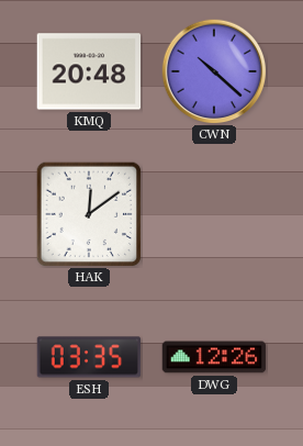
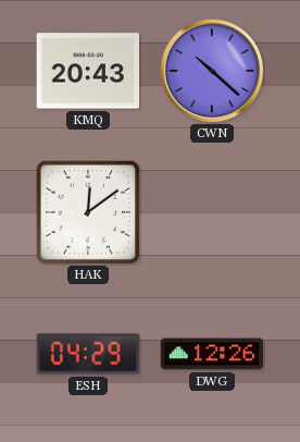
KMQ: 20:48 -> 20:43 (88, 71)
ESH: 03:35 -> 04:29 (88, 354)
